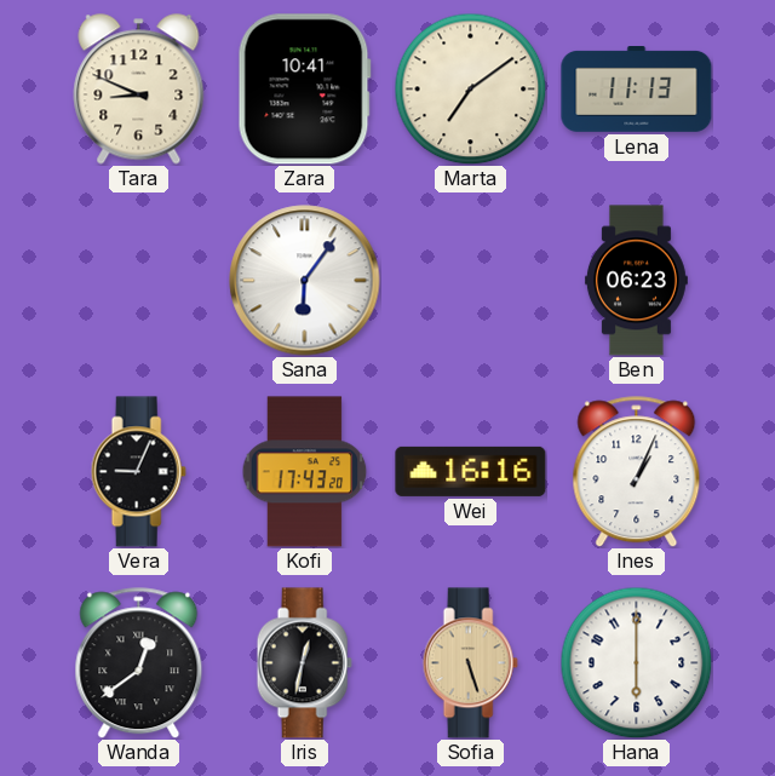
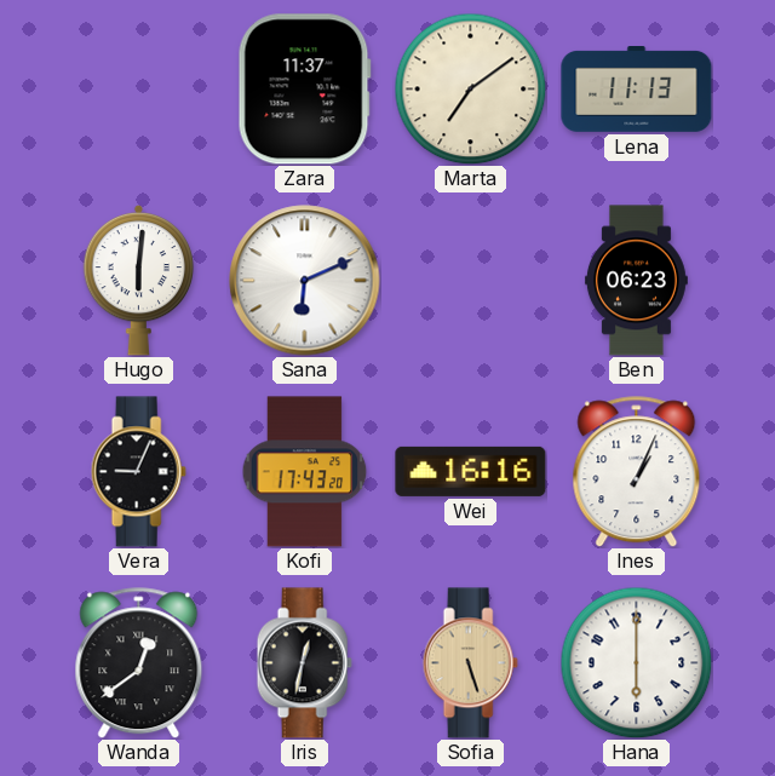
Tara: 8:49 -> none (139, 90)
Zara: 10:41 -> 11:37 (304, 90)
Hugo: none -> 6:01 (139, 280)
Sana: 6:06 -> 6:11 (305, 281)
